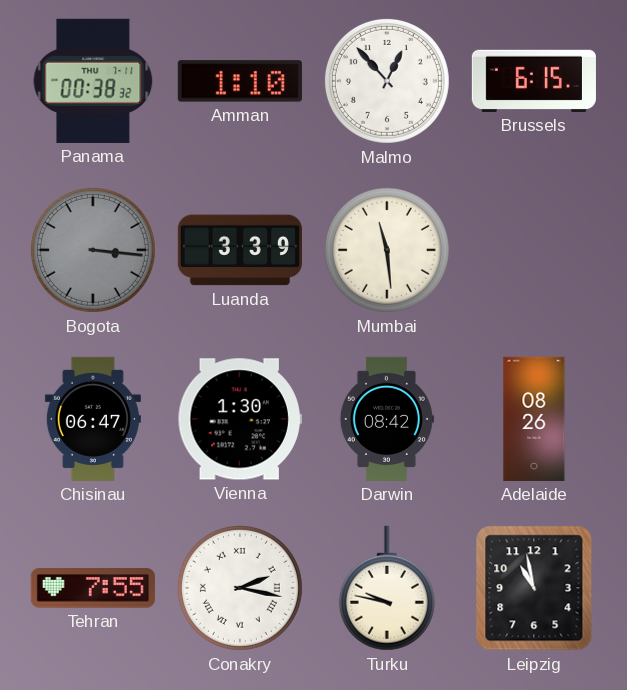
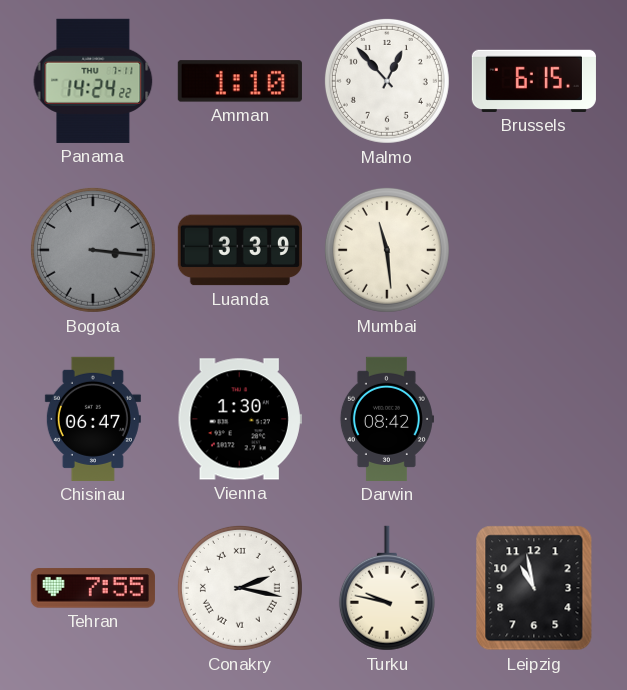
Panama: 00:38 -> 14:24 (93, 81)
Adelaide: 08:26 -> none (534, 419)
